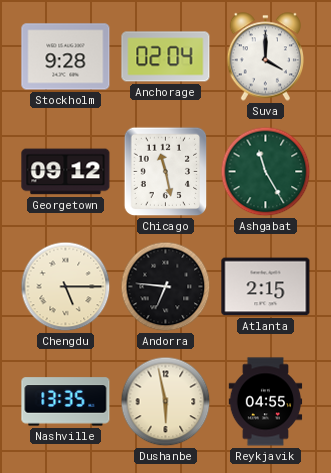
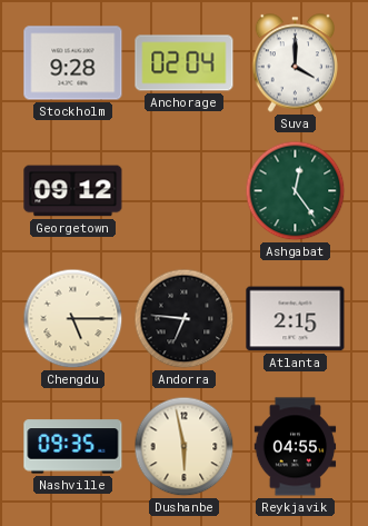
Chicago: 11:28 -> none (166, 172)
Ashgabat: 11:25 -> 12:24 (296, 191)
Nashville: 13:35 -> 09:35 (73, 447)
